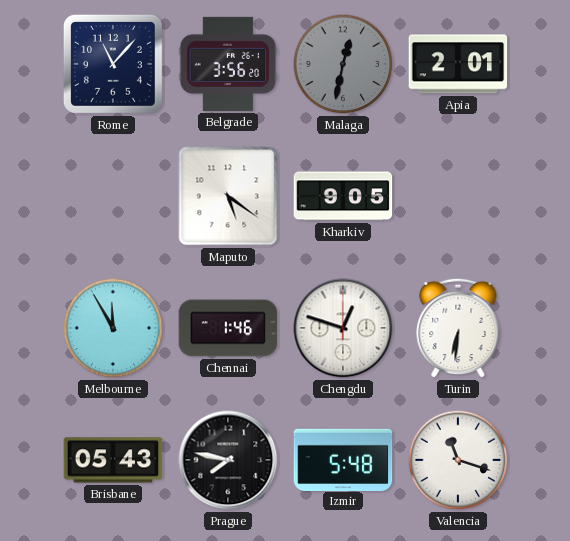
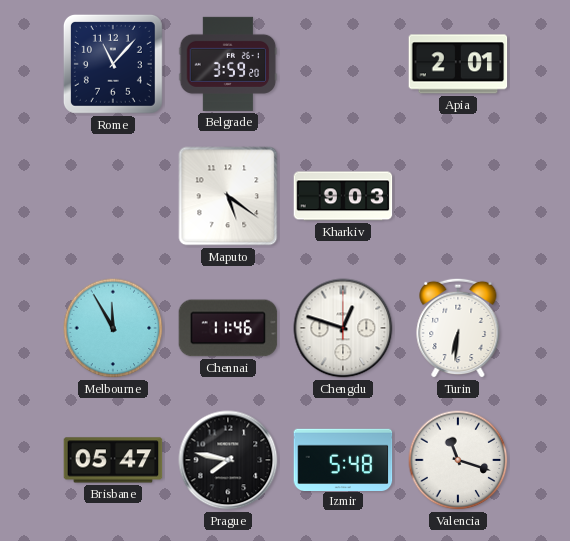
Belgrade: 3:56 -> 3:59 (228, 64)
Malaga: 12:32 -> none (343, 64)
Kharkiv: 9:05 -> 9:03 (343, 196)
Chennai: 1:46 -> 11:46 (228, 328)
Brisbane: 05:43 -> 05:47 (113, 460)
